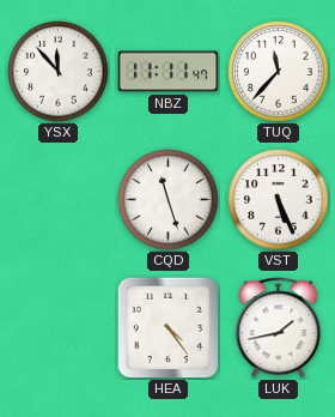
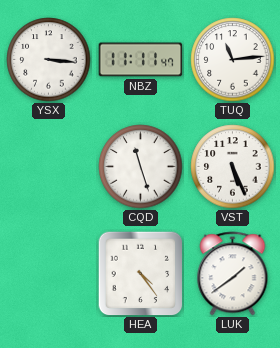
YSX: 11:53 -> 3:16 (49, 60)
TUQ: 11:37 -> 11:14 (233, 60)
LUK: 1:43 -> 1:39 (233, 274)
